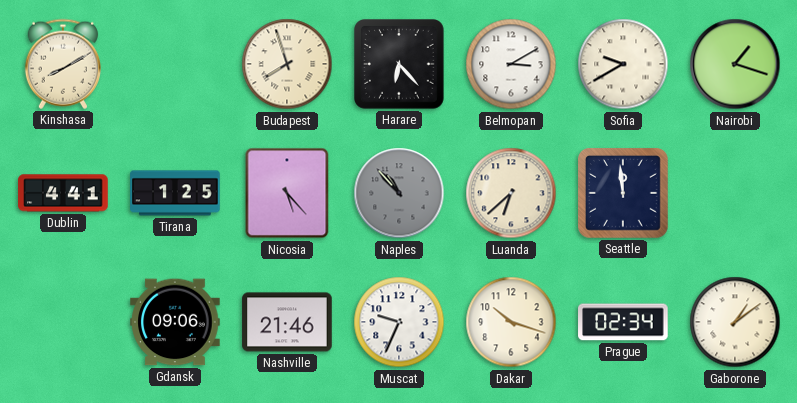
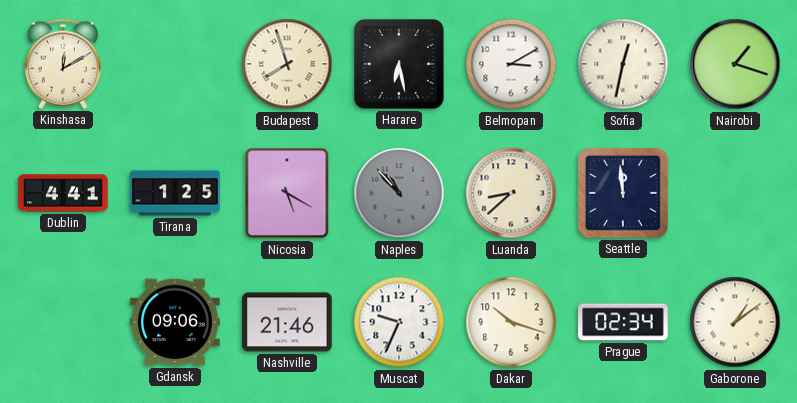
Kinshasa: 8:10 -> 12:10 (63, 64)
Harare: 6:23 -> 6:28 (400, 65)
Sofia: 9:40 -> 12:32 (623, 64)
Nicosia: 5:23 -> 5:20 (287, 193)
Luanda: 6:38 -> 8:38 (511, 193)
